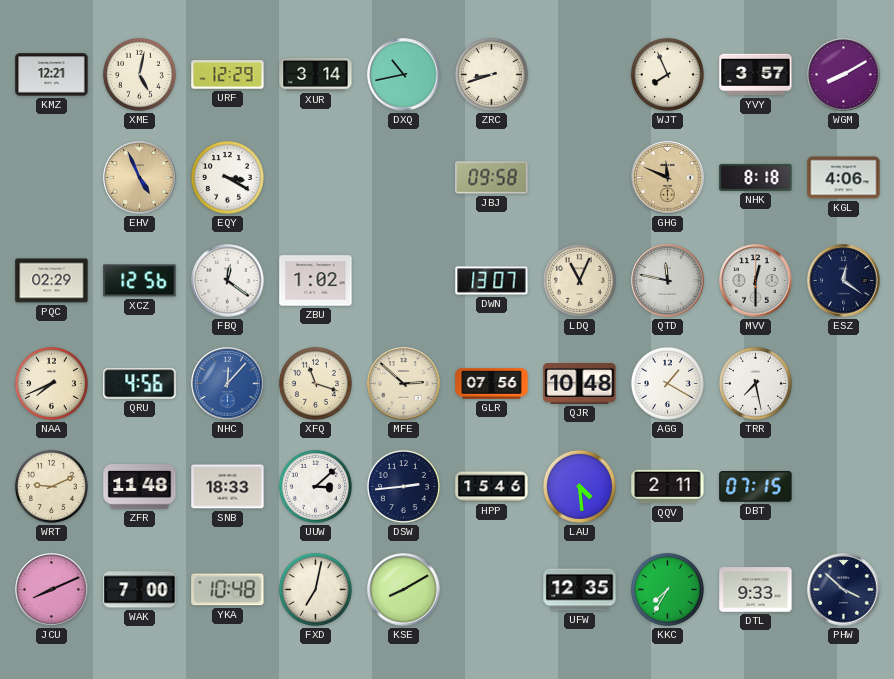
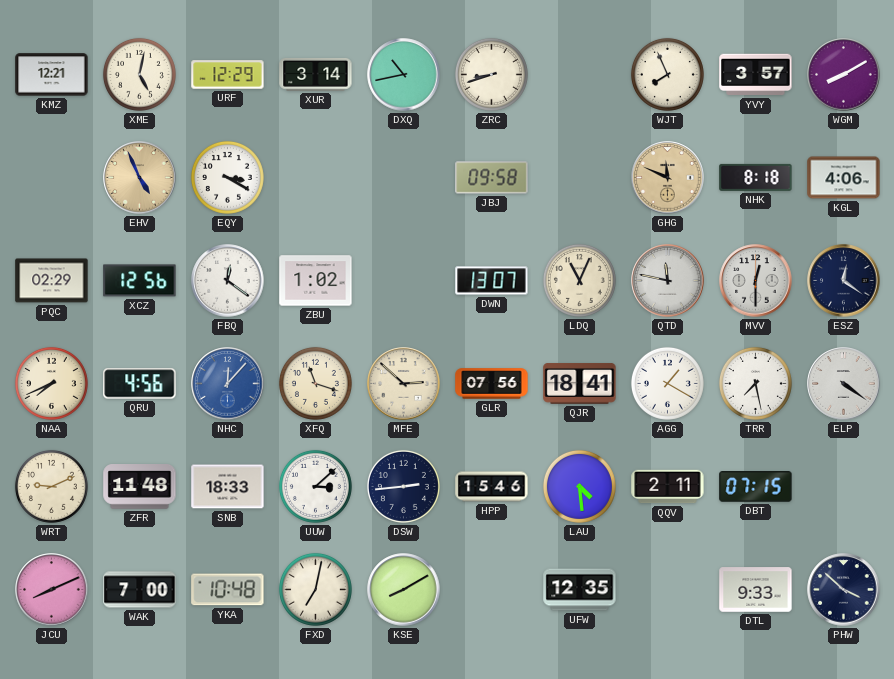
QJR: 10:48 -> 18:41 (580, 384)
ELP: none -> 4:21 (844, 384)
KKC: 7:35 -> none (667, 589)
